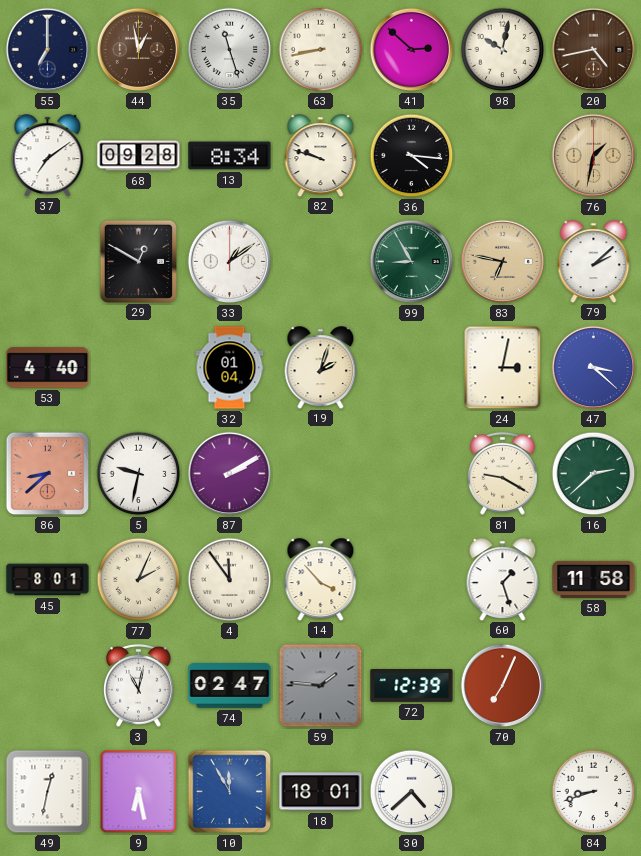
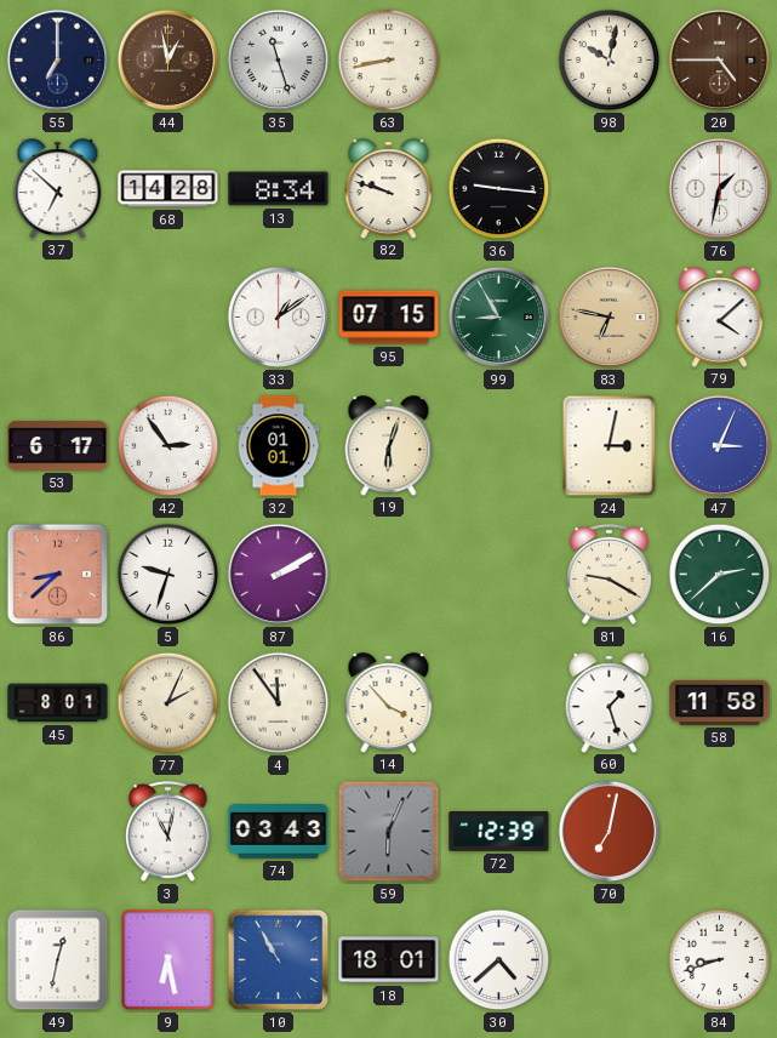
41: 2:52 -> none (412, 50)
20: 4:43 -> 4:45 (720, 61)
37: 7:09 -> 6:52 (58, 188)
68: 09:28 -> 14:28 (168, 189)
36: 4:16 -> 9:16 (499, 189)
76 dial: champagne -> white (720, 189)
29: 12:50 -> none (138, 261)
95: none -> 07:15 (389, 318)
79: 2:08 -> 4:08 (720, 316)
53: 4:40 -> 6:17 (58, 446)
42: none -> 2:54 (168, 446)
32: 01:04 -> 01:01 (279, 446)
19: 2:03 -> 6:03 (389, 445)
47: 3:22 -> 3:04 (720, 446)
5: 9:32 -> 9:33 (168, 575)
74: 02:47 -> 03:43 (279, 832)
59: 1:46 -> 6:04 (389, 832)
70: 7:04 -> 7:02 (610, 832)
10: 11:55 -> 10:55 (279, 960)
